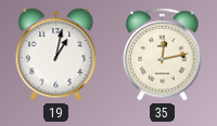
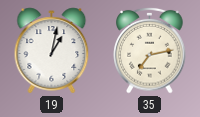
35: 12:13 -> 7:13 (150, 50)
